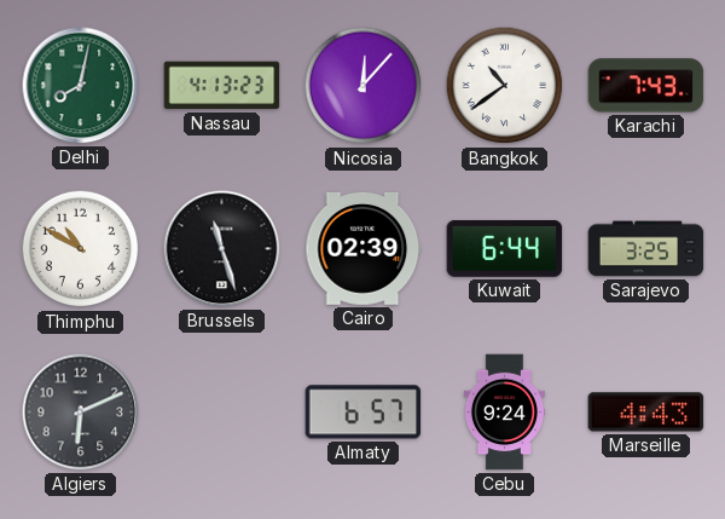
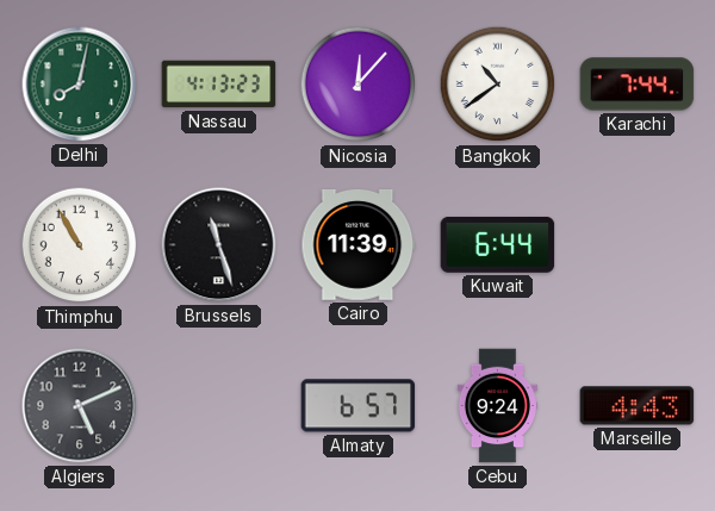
Karachi: 7:43 -> 7:44 (638, 85)
Thimphu: 10:50 -> 10:55 (80, 245)
Cairo: 02:39 -> 11:39 (359, 244)
Sarajevo: 3:25 -> none (646, 249)
Algiers: 6:11 -> 5:11 (80, 406)
